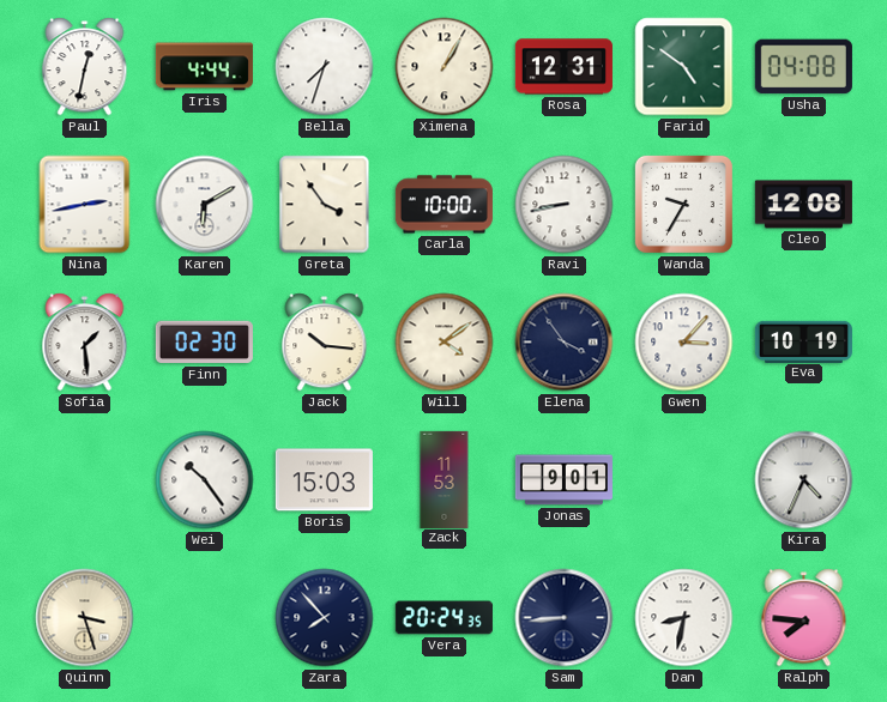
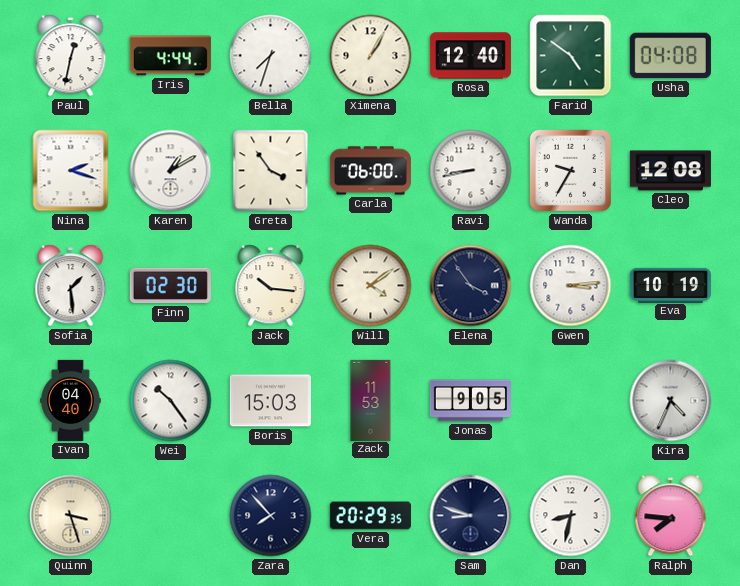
Rosa: 12:31 -> 12:40 (470, 56)
Nina: 2:43 -> 2:18 (71, 171)
Karen: 6:10 -> 1:10 (171, 171)
Carla: 10:00 -> 06:00 (370, 171)
Gwen: 3:07 -> 3:14 (571, 286)
Ivan: none -> 04:40 (71, 400)
Jonas: 9:01 -> 9:05 (470, 401)
Vera: 20:24 -> 20:29 (370, 516)
Sam: 8:44 -> 8:48 (471, 516)
